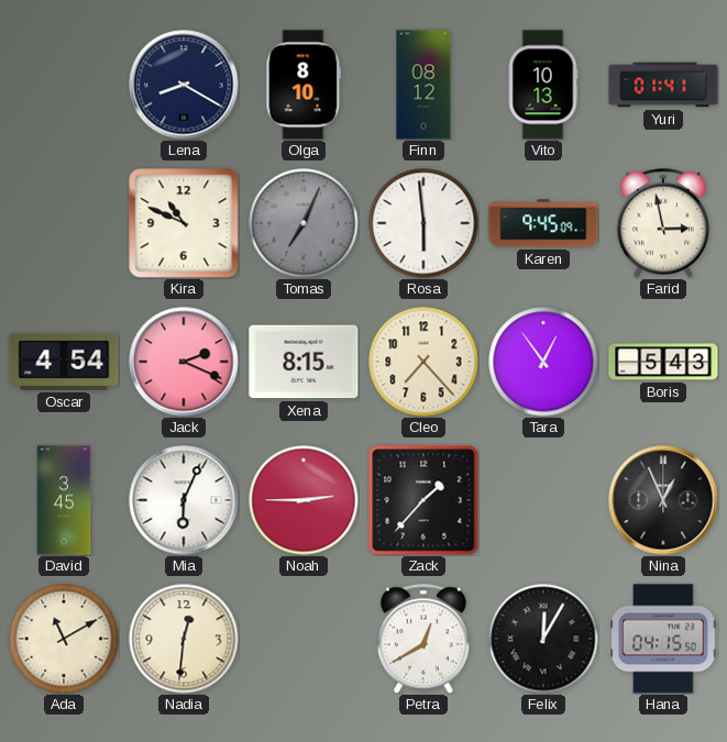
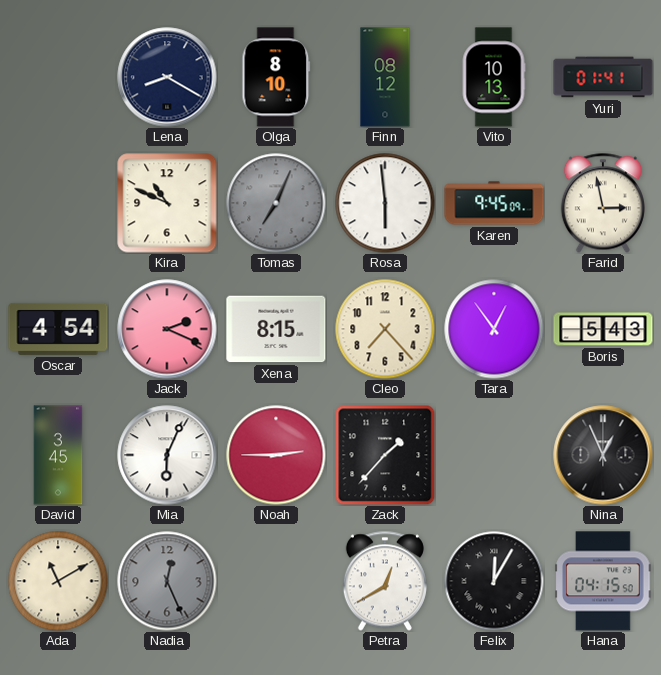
Nadia: 12:31 -> 12:26 (167, 581)
Nadia dial: cream -> grey (167, 581)
